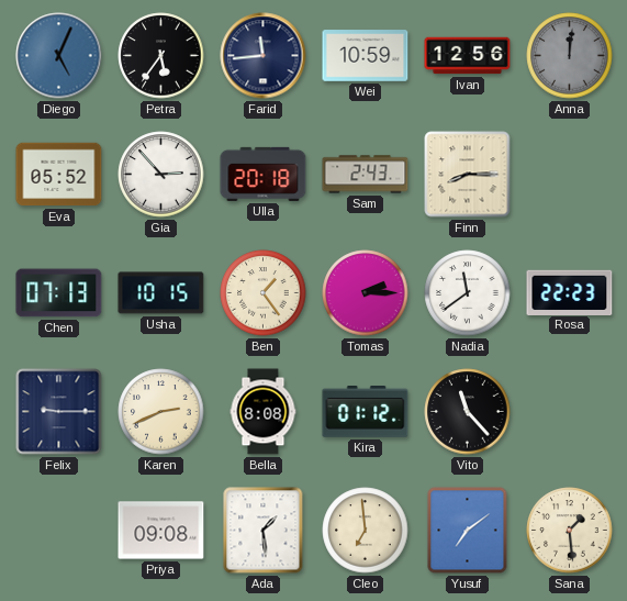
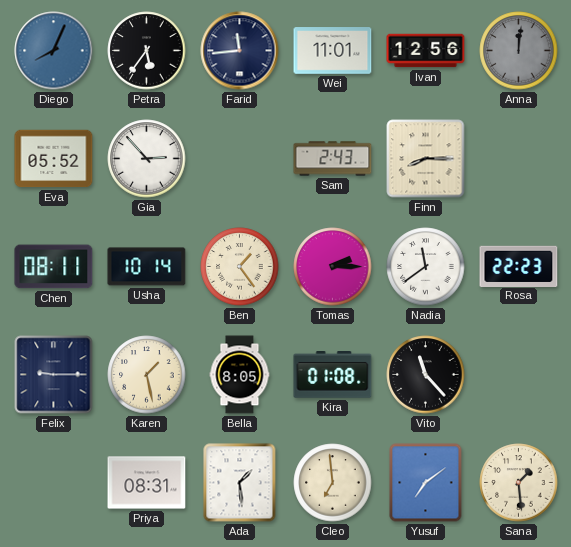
Diego: 5:04 -> 8:04 (54, 51)
Wei: 10:59 -> 11:01 (333, 51)
Ulla: 20:18 -> none (264, 174)
Chen: 07:13 -> 08:11 (54, 267)
Usha: 10:15 -> 10:14 (147, 267)
Karen: 2:41 -> 1:28 (147, 375)
Bella: 8:08 -> 8:05 (240, 375)
Kira: 01:12 -> 01:08 (333, 375)
Priya: 09:08 -> 08:31 (147, 483)
